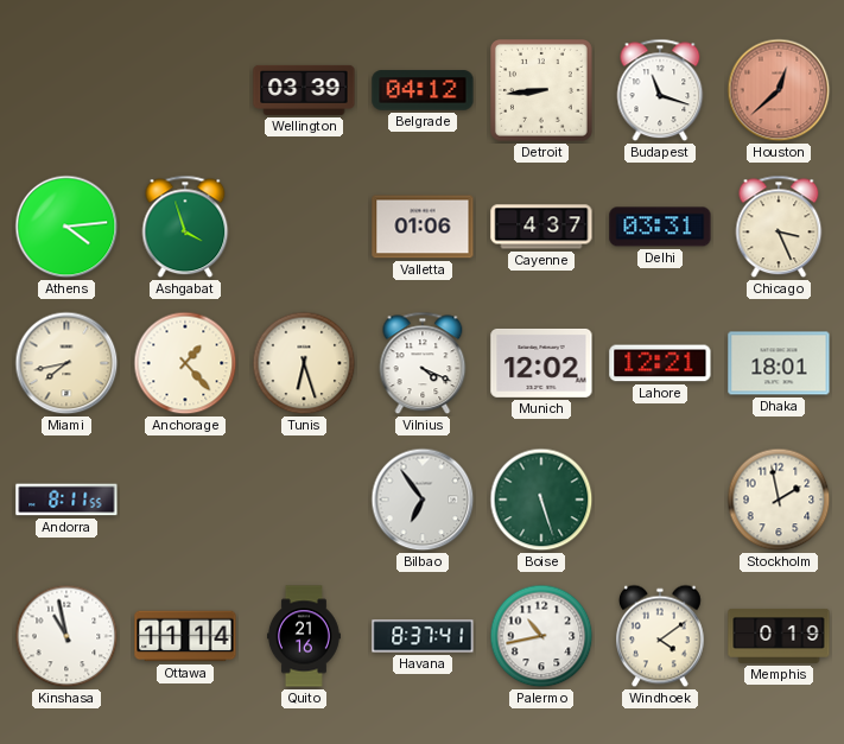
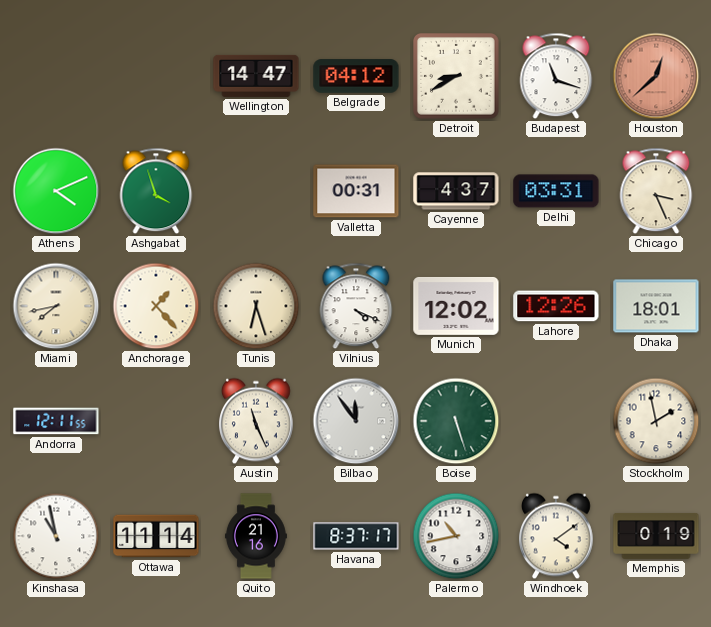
Wellington: 03:39 -> 14:47 (256, 76)
Detroit: 8:44 -> 8:40 (457, 77)
Athens: 4:14 -> 4:11 (56, 191)
Valletta: 01:06 -> 00:31 (356, 191)
Lahore: 12:21 -> 12:26 (556, 306)
Andorra: 8:11 -> 12:11 (56, 421)
Austin: none -> 11:26 (257, 421)
Bilbao: 6:54 -> 11:54 (356, 421)
Havana: 8:37:41 -> 8:37:17 (356, 536)
